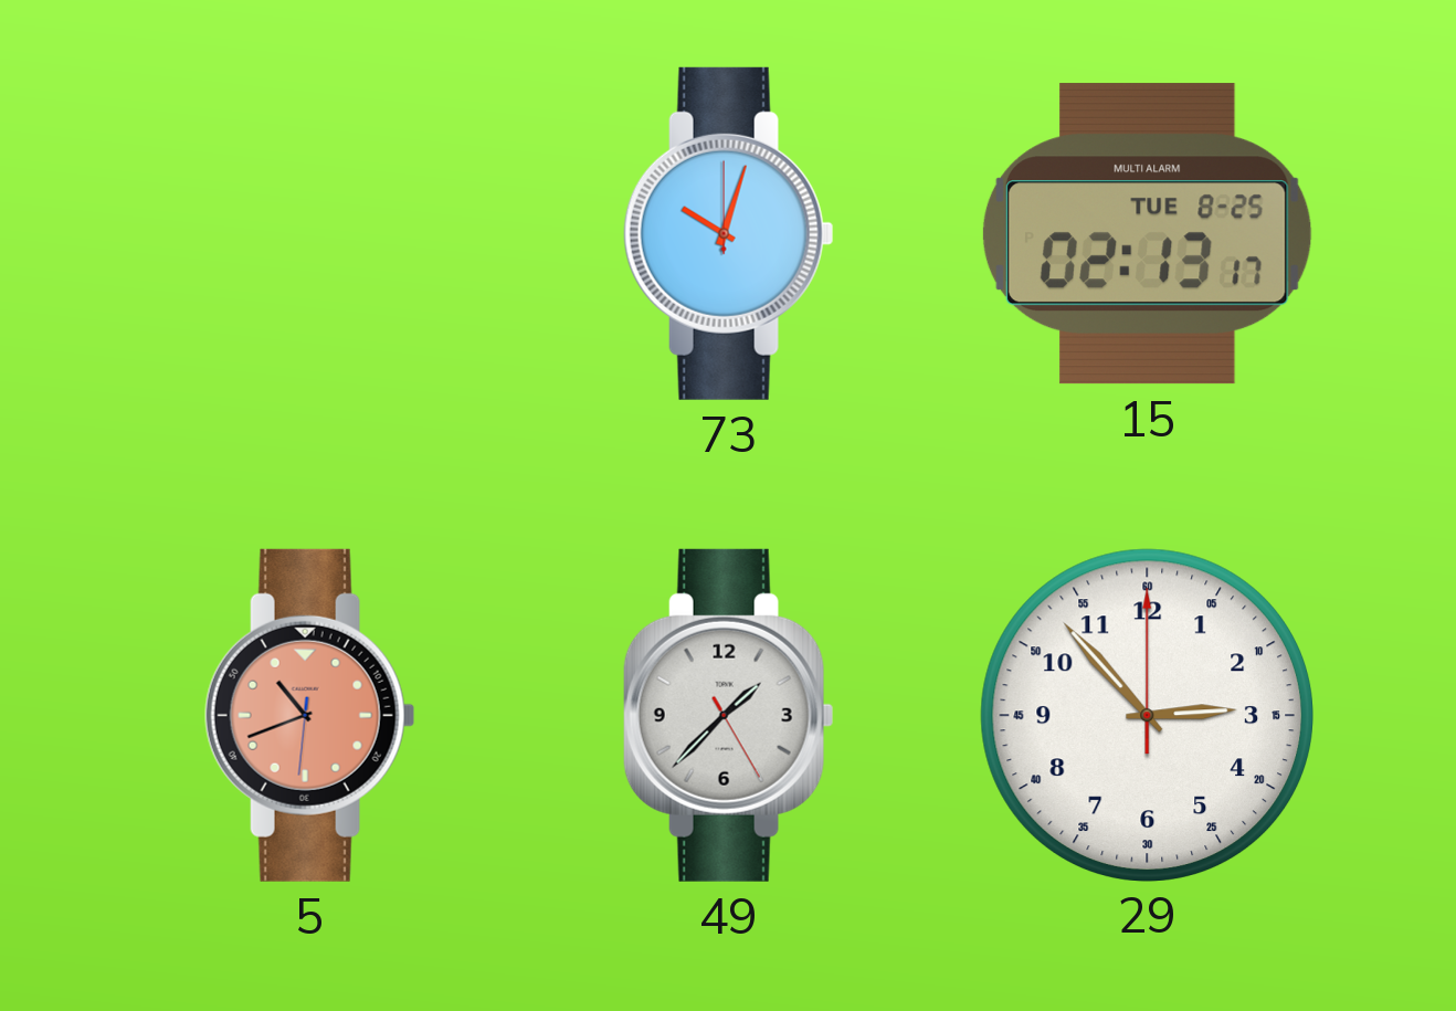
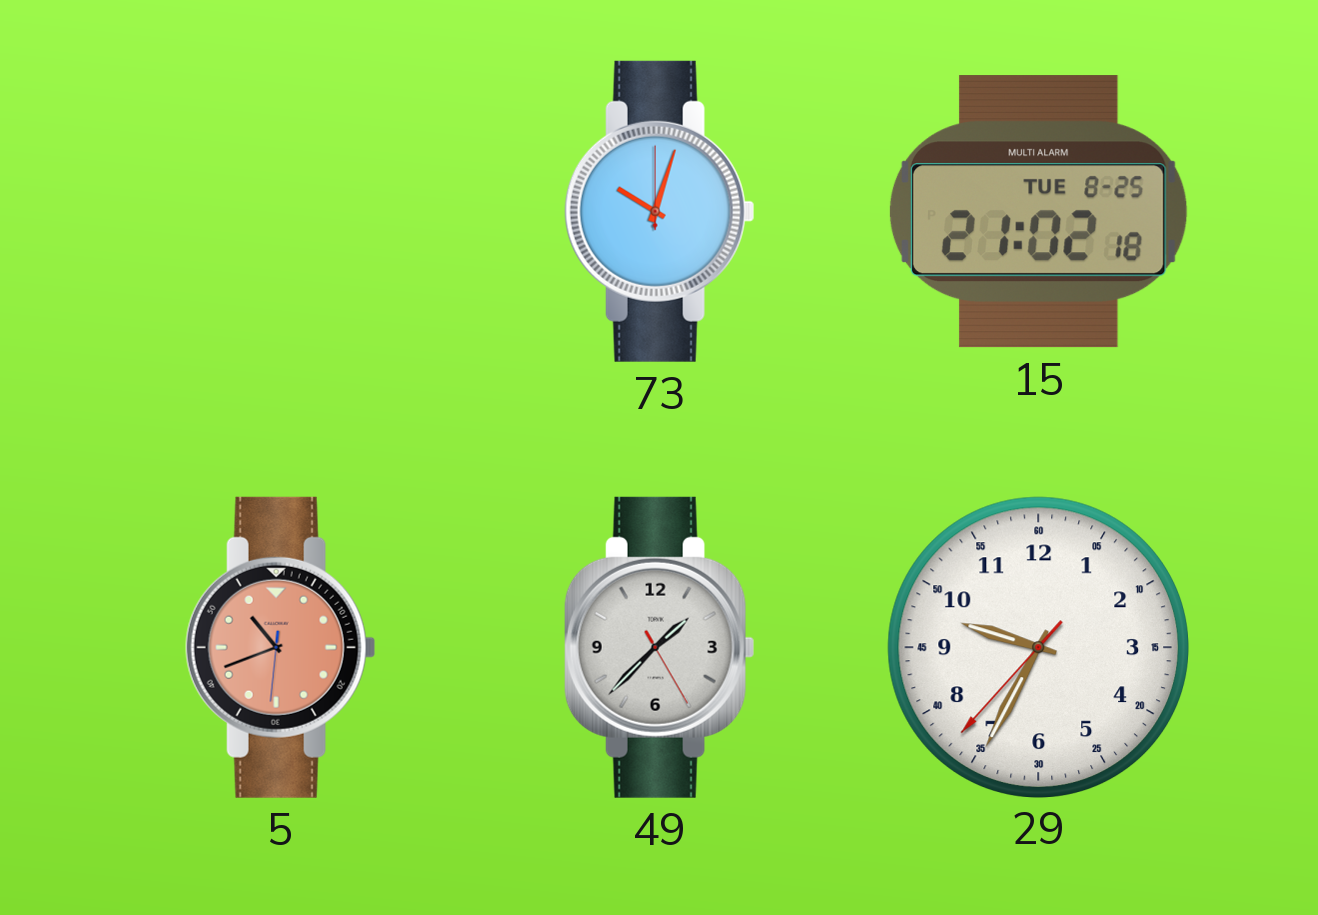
15: 02:13 -> 21:02 (1038, 212)
29: 2:53 -> 9:34 (1038, 647)
